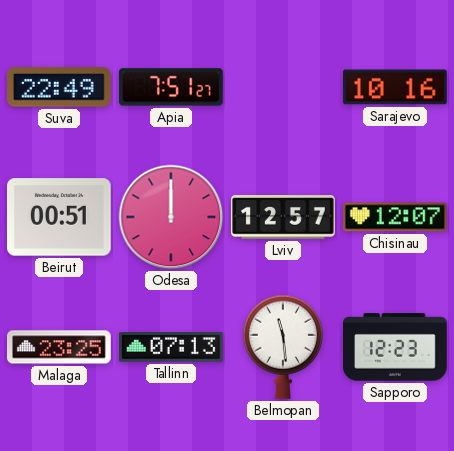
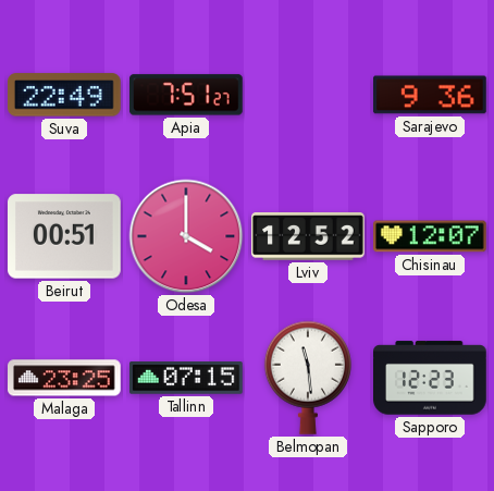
Sarajevo: 10:16 -> 9:36 (431, 95)
Odesa: 12:00 -> 4:00 (186, 236)
Lviv: 12:57 -> 12:52 (308, 236)
Tallinn: 07:13 -> 07:15 (187, 378)
